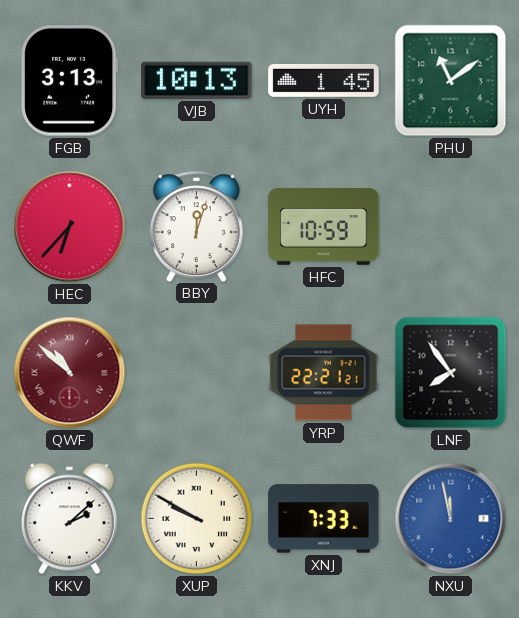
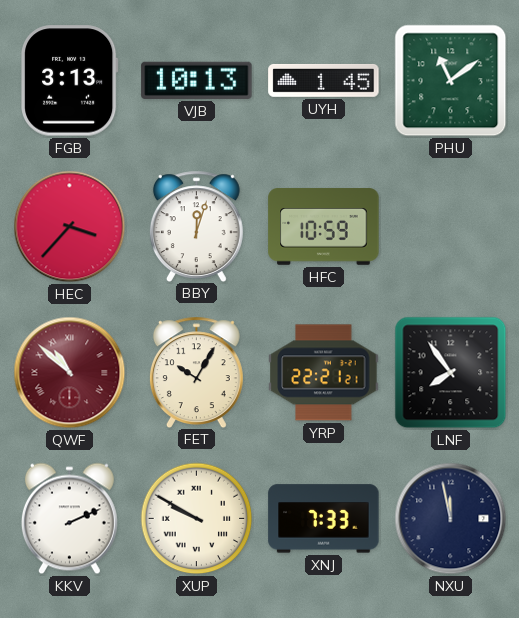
HEC: 6:37 -> 3:37 (70, 227)
FET: none -> 10:05 (196, 372)
KKV: 2:08 -> 2:11 (69, 519)
NXU dial: blue -> navy (451, 519)
